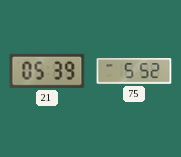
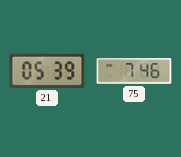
75: 5:52 -> 7:46 (134, 71)
